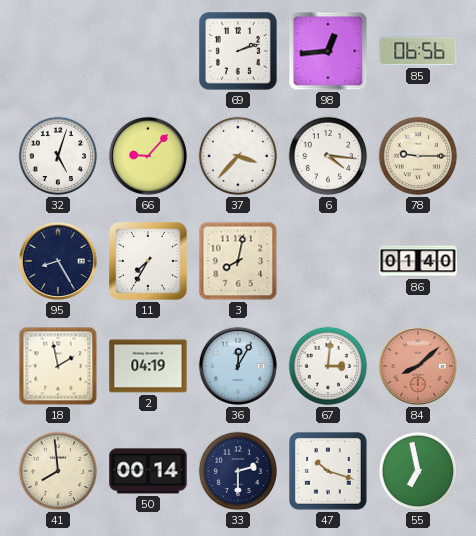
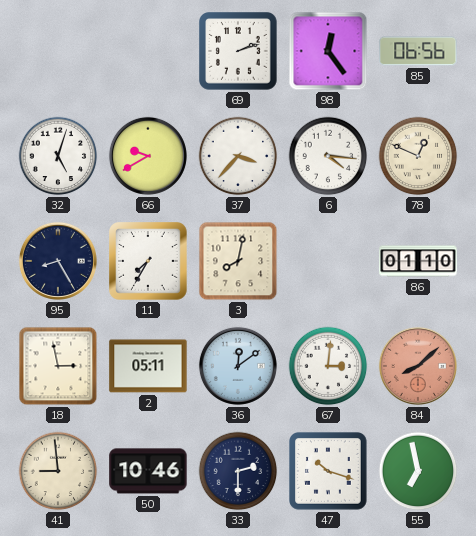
98: 12:44 -> 12:24 (328, 51)
66: 9:07 -> 9:40 (148, 156)
78: 9:15 -> 12:49 (418, 156)
86: 01:40 -> 01:10 (418, 261)
18: 1:58 -> 2:58 (58, 366)
2: 04:19 -> 05:11 (148, 366)
36: 12:05 -> 12:09 (238, 366)
41: 7:59 -> 8:59 (58, 471)
50: 00:14 -> 10:46 (148, 471)
